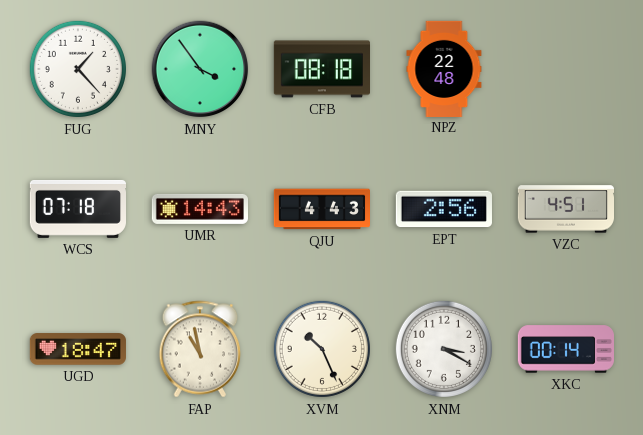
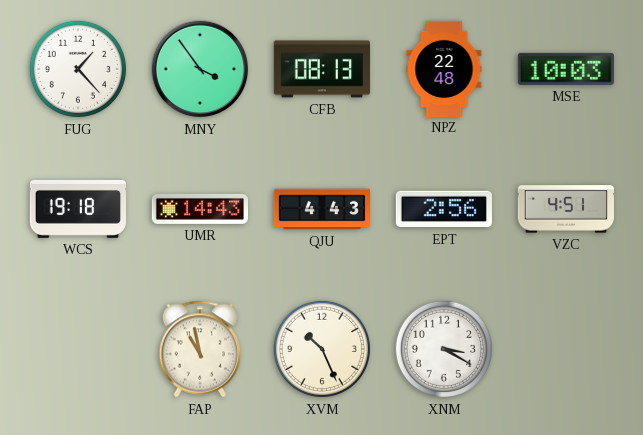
CFB: 08:18 -> 08:13 (321, 69)
MSE: none -> 10:03 (566, 69)
WCS: 07:18 -> 19:18 (77, 209)
UGD: 18:47 -> none (78, 349)
XKC: 00:14 -> none (565, 349)
